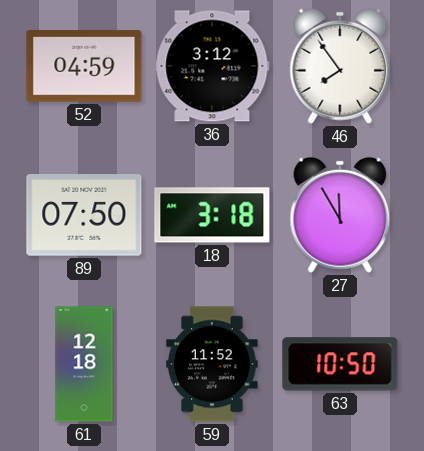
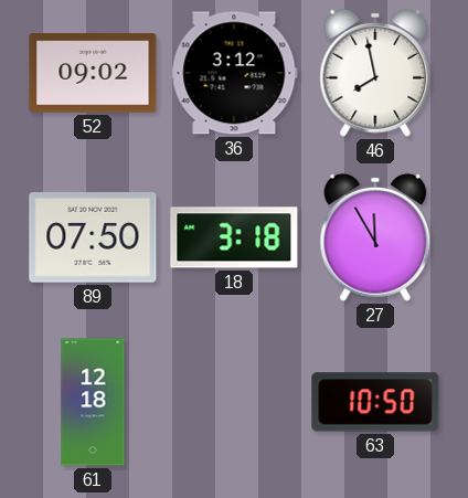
52: 04:59 -> 09:02 (93, 73)
46: 7:54 -> 7:58 (375, 73)
59: 11:52 -> none (212, 364)
